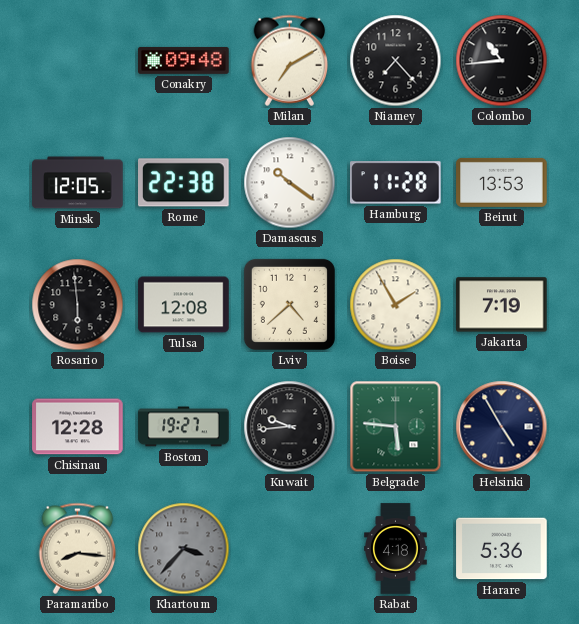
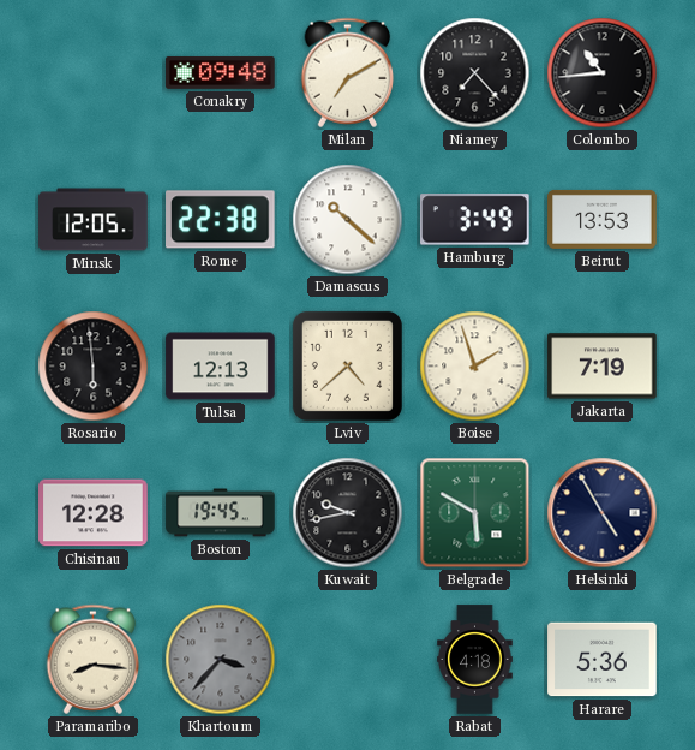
Damascus: 10:21 -> 10:22 (348, 220)
Hamburg: 11:28 -> 3:49 (475, 220)
Tulsa: 12:08 -> 12:13 (221, 367)
Boise: 1:55 -> 1:57 (475, 367)
Boston: 19:27 -> 19:45 (221, 513)
Kuwait: 9:44 -> 9:43 (348, 513)
Belgrade: 5:46 -> 5:50 (475, 513)
